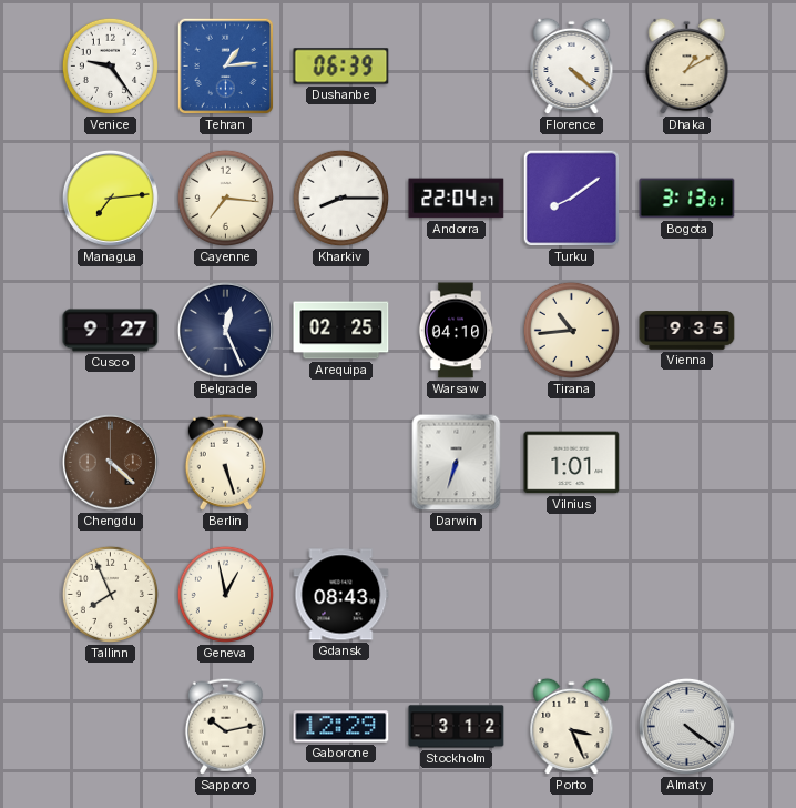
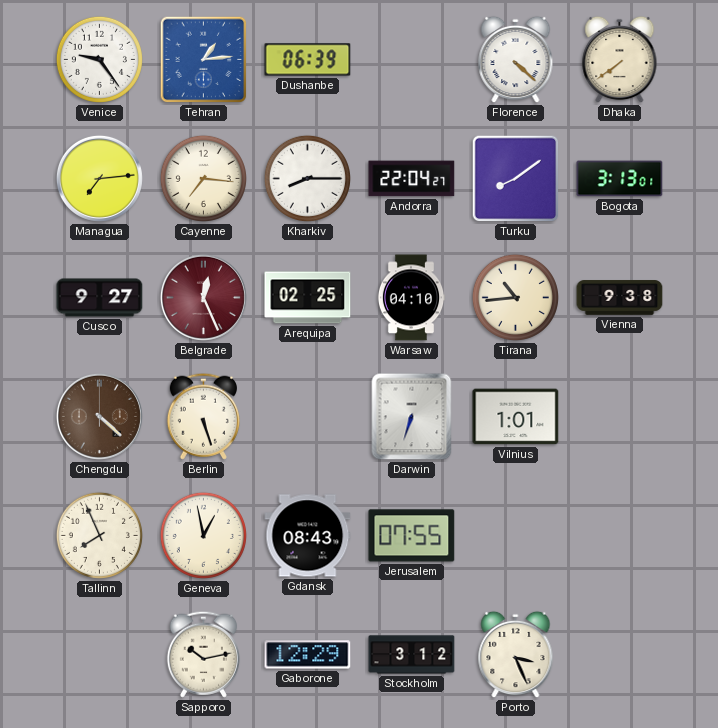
Dhaka: 1:10 -> 7:39 (620, 60)
Belgrade dial: navy -> burgundy (203, 297)
Vienna: 9:35 -> 9:38 (620, 298)
Jerusalem: none -> 07:55 (412, 536)
Almaty: 4:21 -> none (686, 726)
